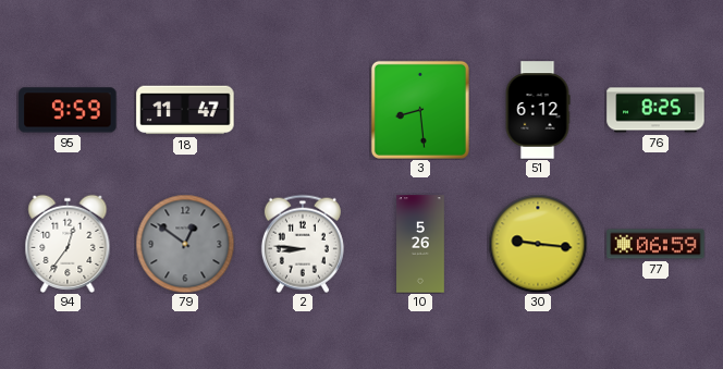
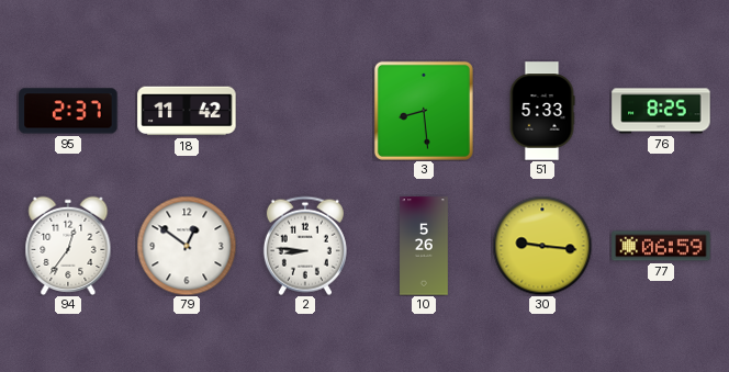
95: 9:59 -> 2:37 (68, 111)
18: 11:47 -> 11:42 (187, 111)
51: 6:12 -> 5:33 (542, 111)
79 dial: grey -> white (187, 246)
